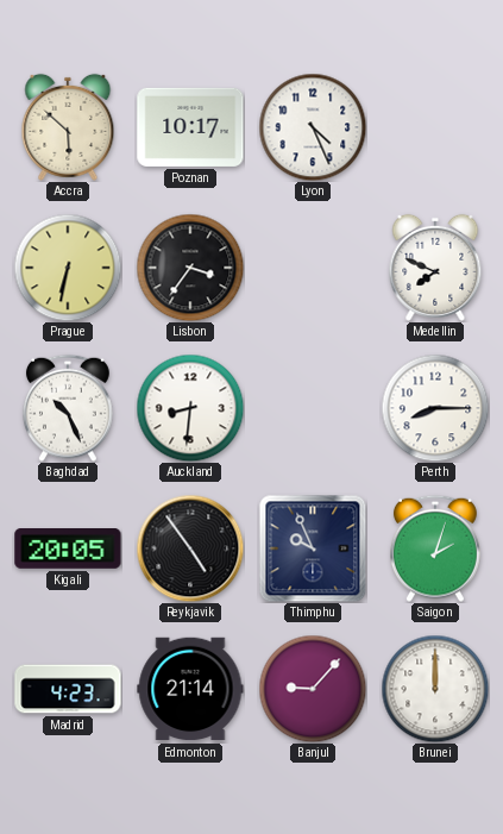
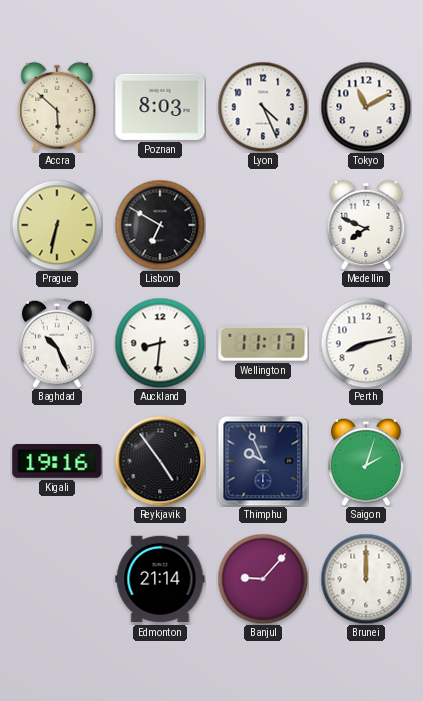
Poznan: 10:17 -> 8:03 (160, 107)
Tokyo: none -> 11:10 (366, 107)
Lisbon: 3:36 -> 6:50 (160, 225)
Wellington: none -> 11:17 (263, 343)
Perth: 8:15 -> 8:13 (366, 343)
Kigali: 20:05 -> 19:16 (57, 462)
Madrid: 4:23 -> none (68, 689)
